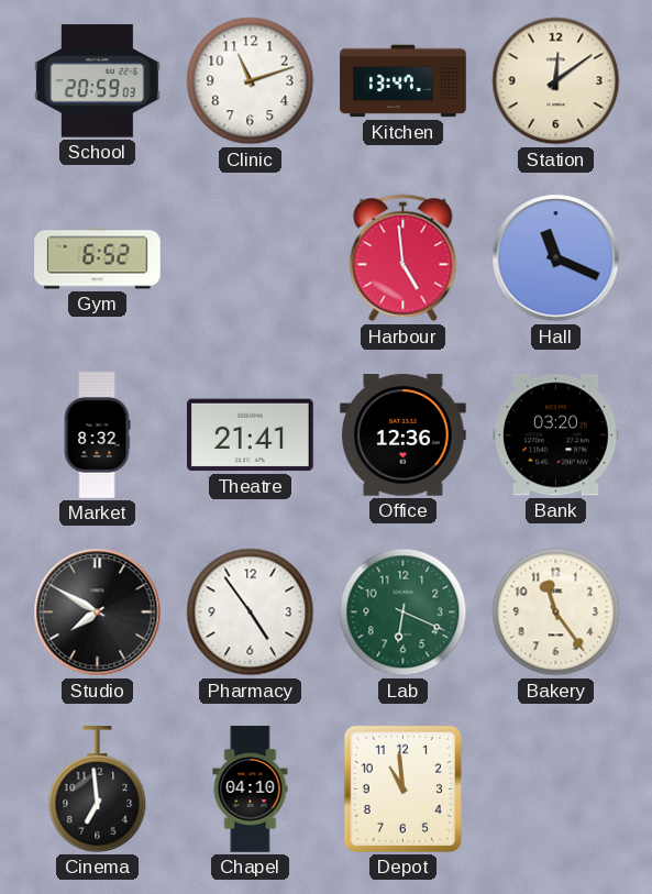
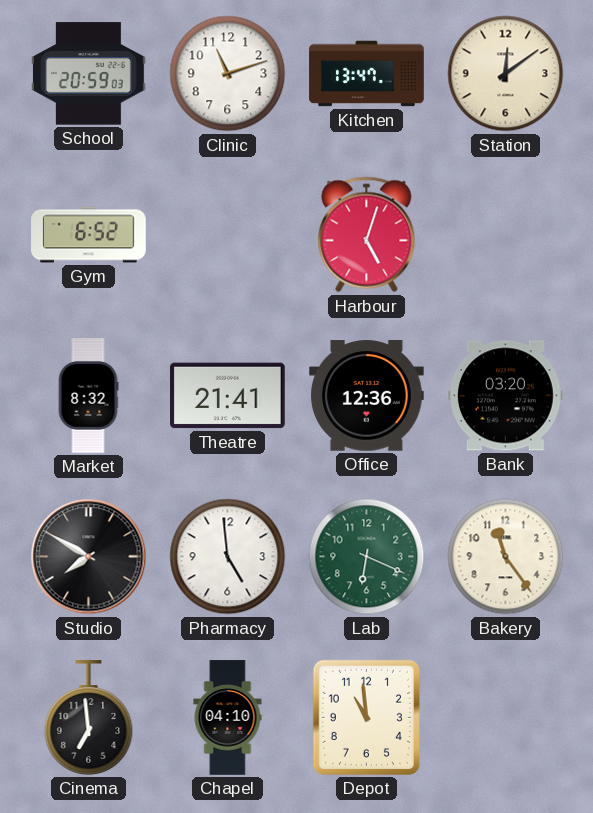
Harbour: 4:59 -> 5:03 (367, 235)
Hall: 11:19 -> none (556, 258)
Pharmacy: 4:54 -> 4:59 (228, 557)
